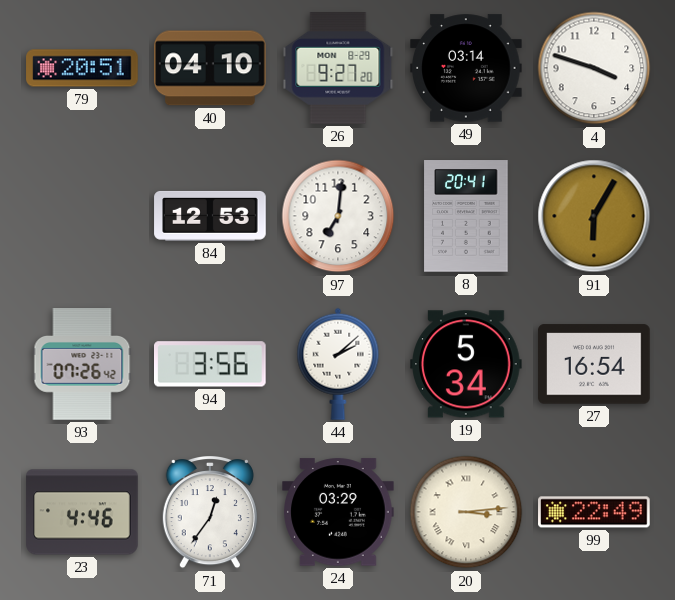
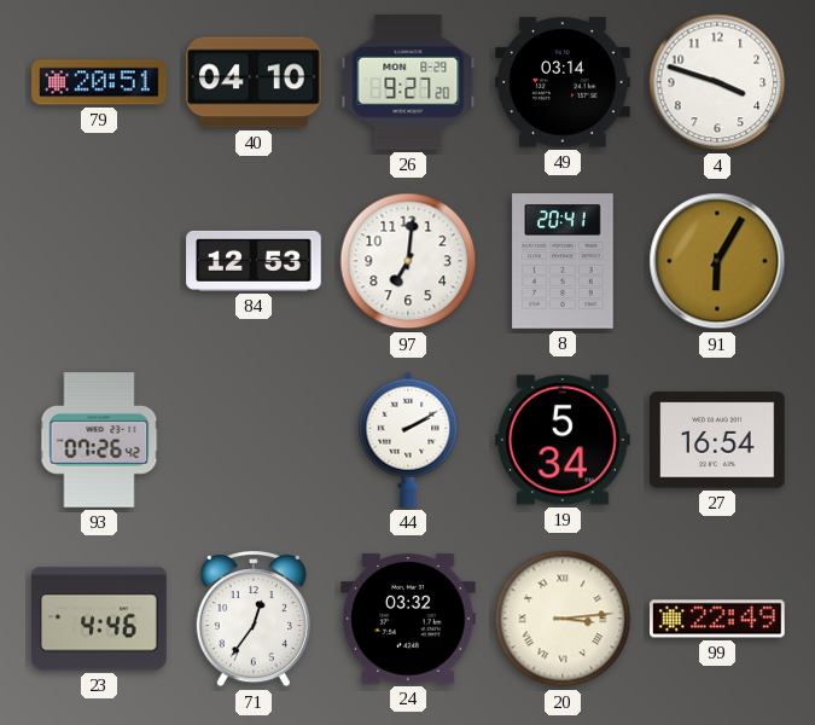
94: 3:56 -> none (211, 364)
44: 2:08 -> 2:10 (408, 440)
24: 03:29 -> 03:32 (408, 619)
